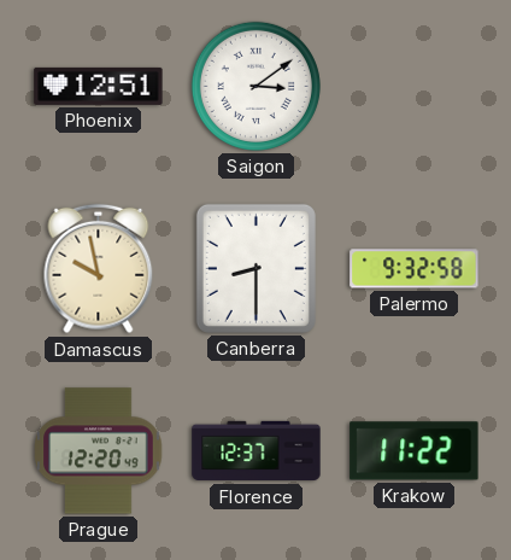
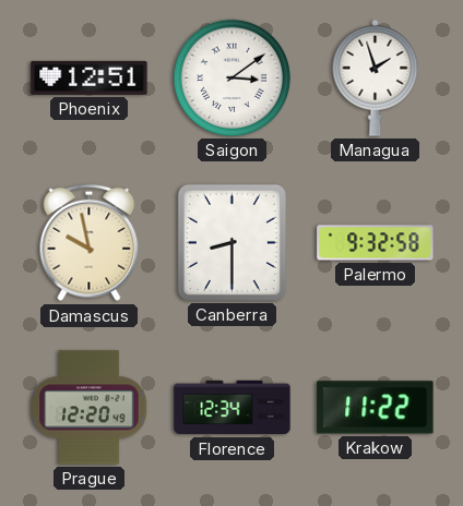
Managua: none -> 1:57 (376, 77)
Florence: 12:37 -> 12:34 (233, 408)
